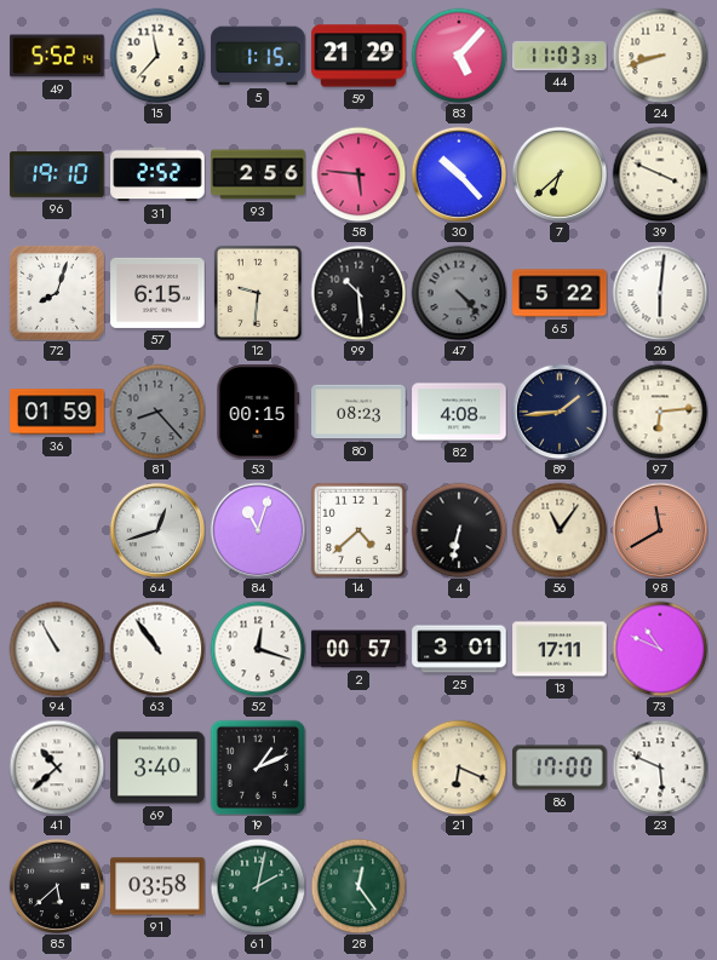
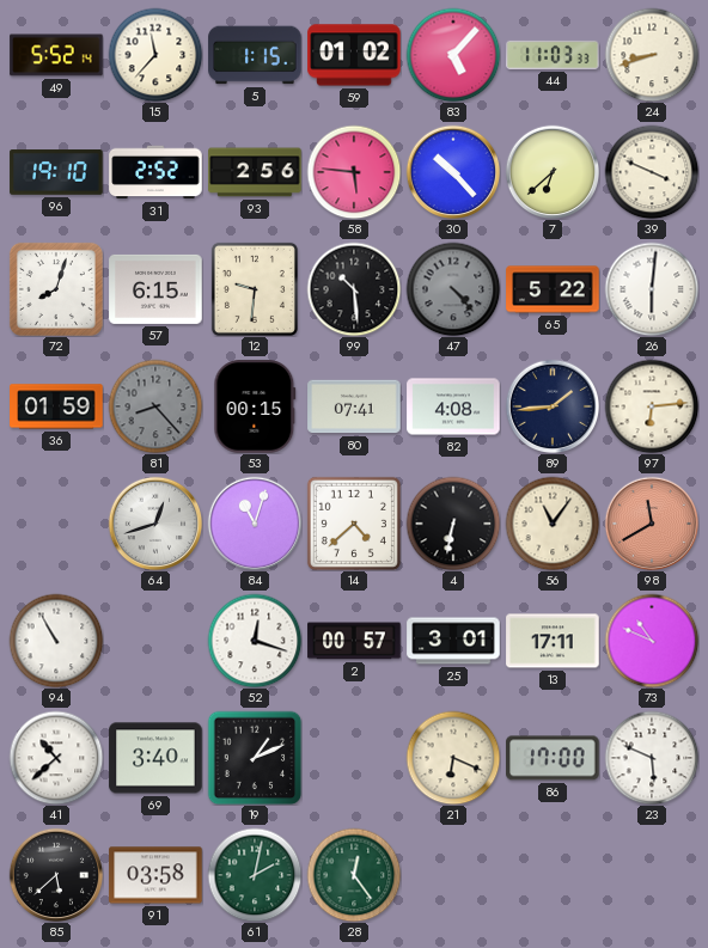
59: 21:29 -> 01:02 (354, 55)
80: 08:23 -> 07:41 (354, 406)
63: 10:54 -> none (157, 649)
